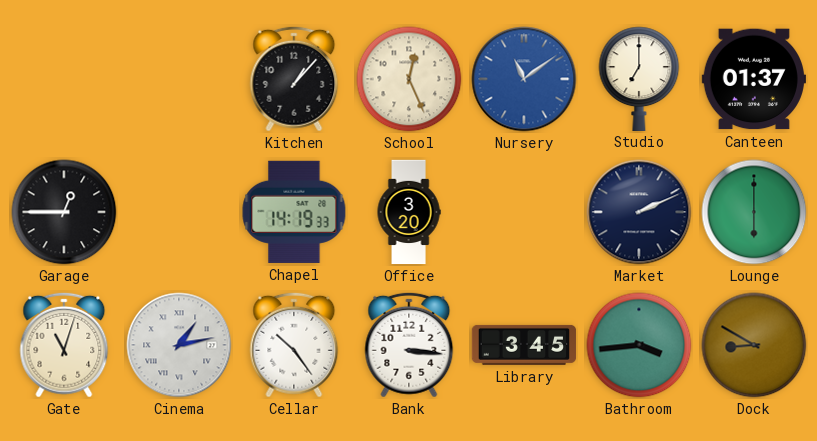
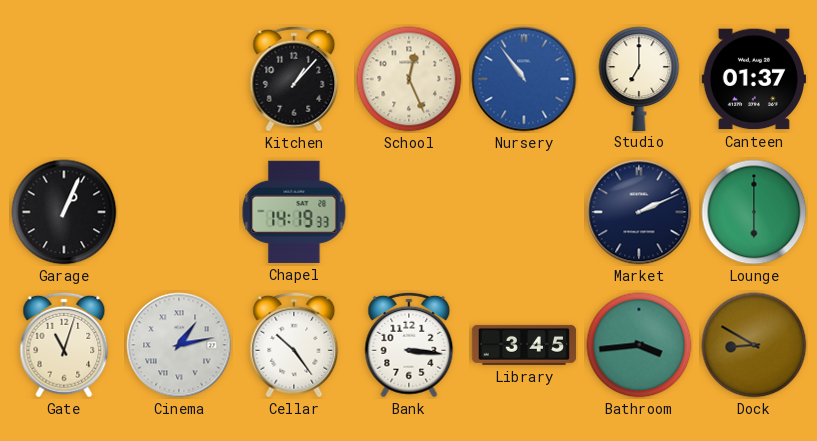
Nursery: 11:09 -> 10:54 (524, 79)
Garage: 12:45 -> 1:04 (64, 212)
Office: 3:20 -> none (409, 212)
